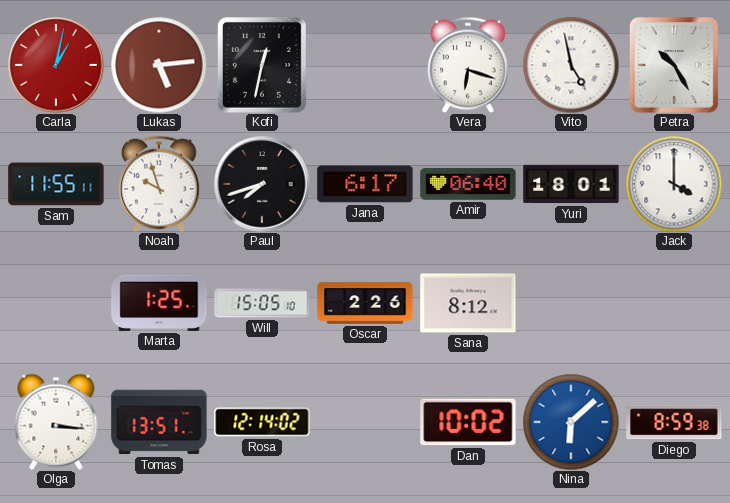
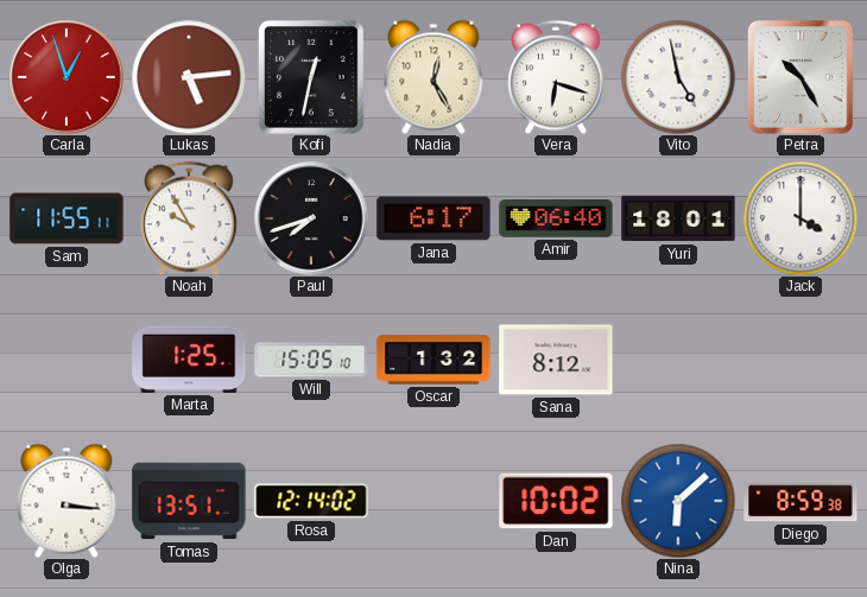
Carla: 1:02 -> 12:57 (67, 77)
Nadia: none -> 12:25 (433, 77)
Noah: 9:57 -> 9:55 (189, 218)
Oscar: 2:26 -> 1:32 (433, 360)
